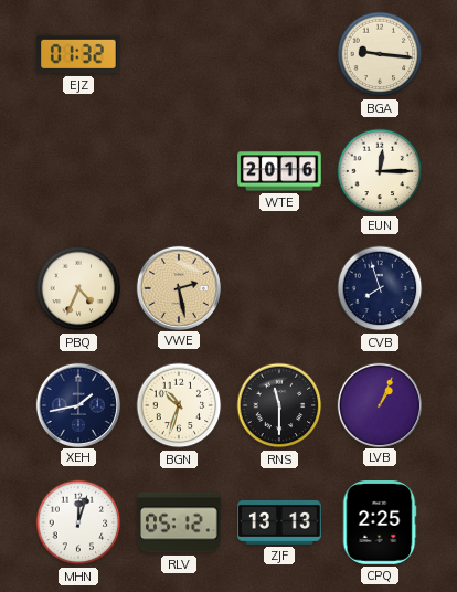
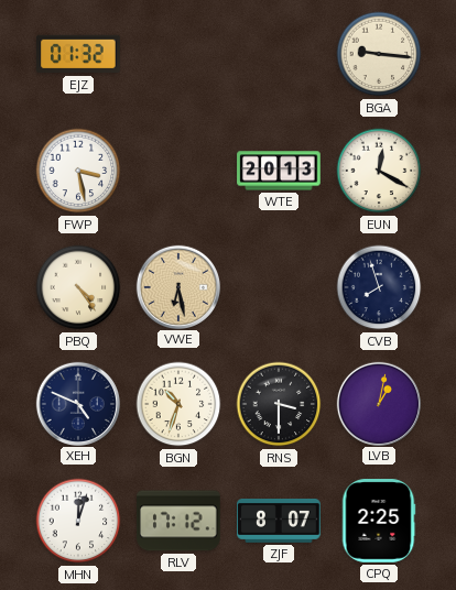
FWP: none -> 3:28 (78, 171)
WTE: 20:16 -> 20:13 (279, 171)
EUN: 12:15 -> 12:20 (379, 171)
PBQ: 4:34 -> 4:24 (78, 287)
VWE: 2:28 -> 6:28 (177, 286)
XEH: 1:43 -> 4:49 (77, 403)
RNS: 11:30 -> 3:30 (279, 404)
LVB: 1:04 -> 1:02 (378, 403)
RLV: 05:12 -> 17:12 (178, 521)
ZJF: 13:13 -> 8:07 (279, 522)
